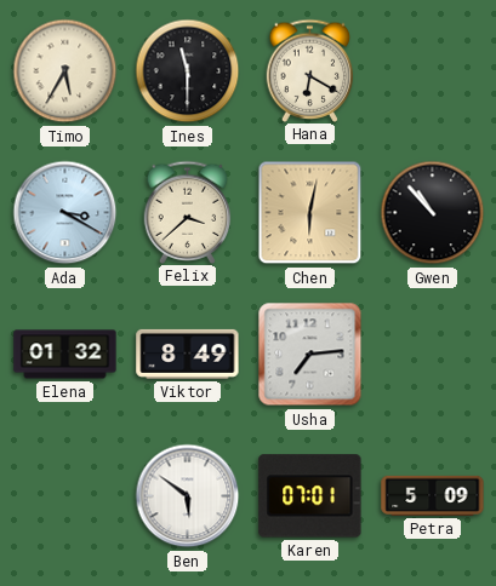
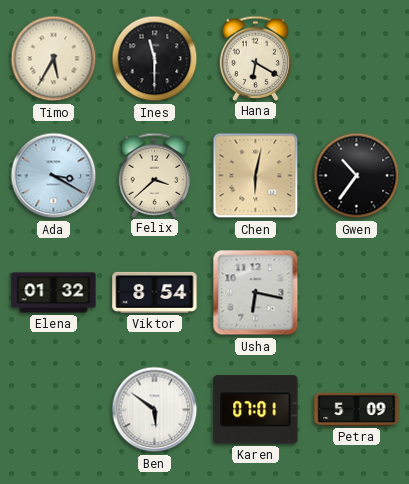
Gwen: 10:53 -> 10:36 (357, 176)
Viktor: 8:49 -> 8:54 (155, 292)
Usha: 7:14 -> 6:17 (256, 293)
